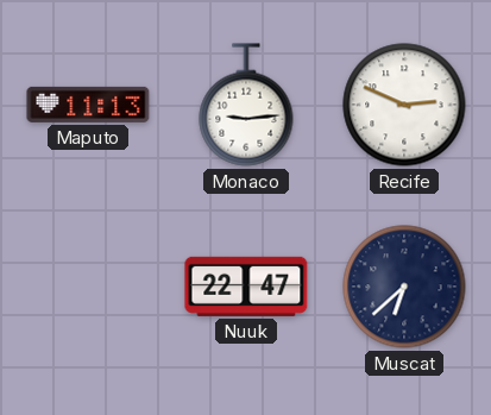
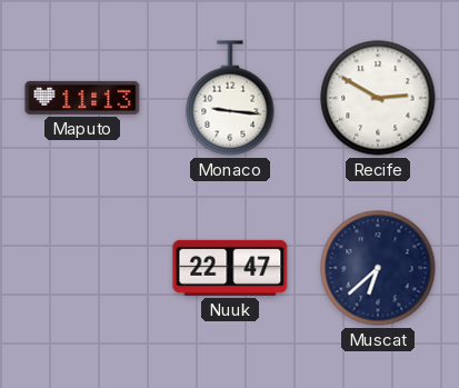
Monaco: 9:14 -> 9:16 (230, 98)
Recife: 2:49 -> 2:50 (378, 98)
